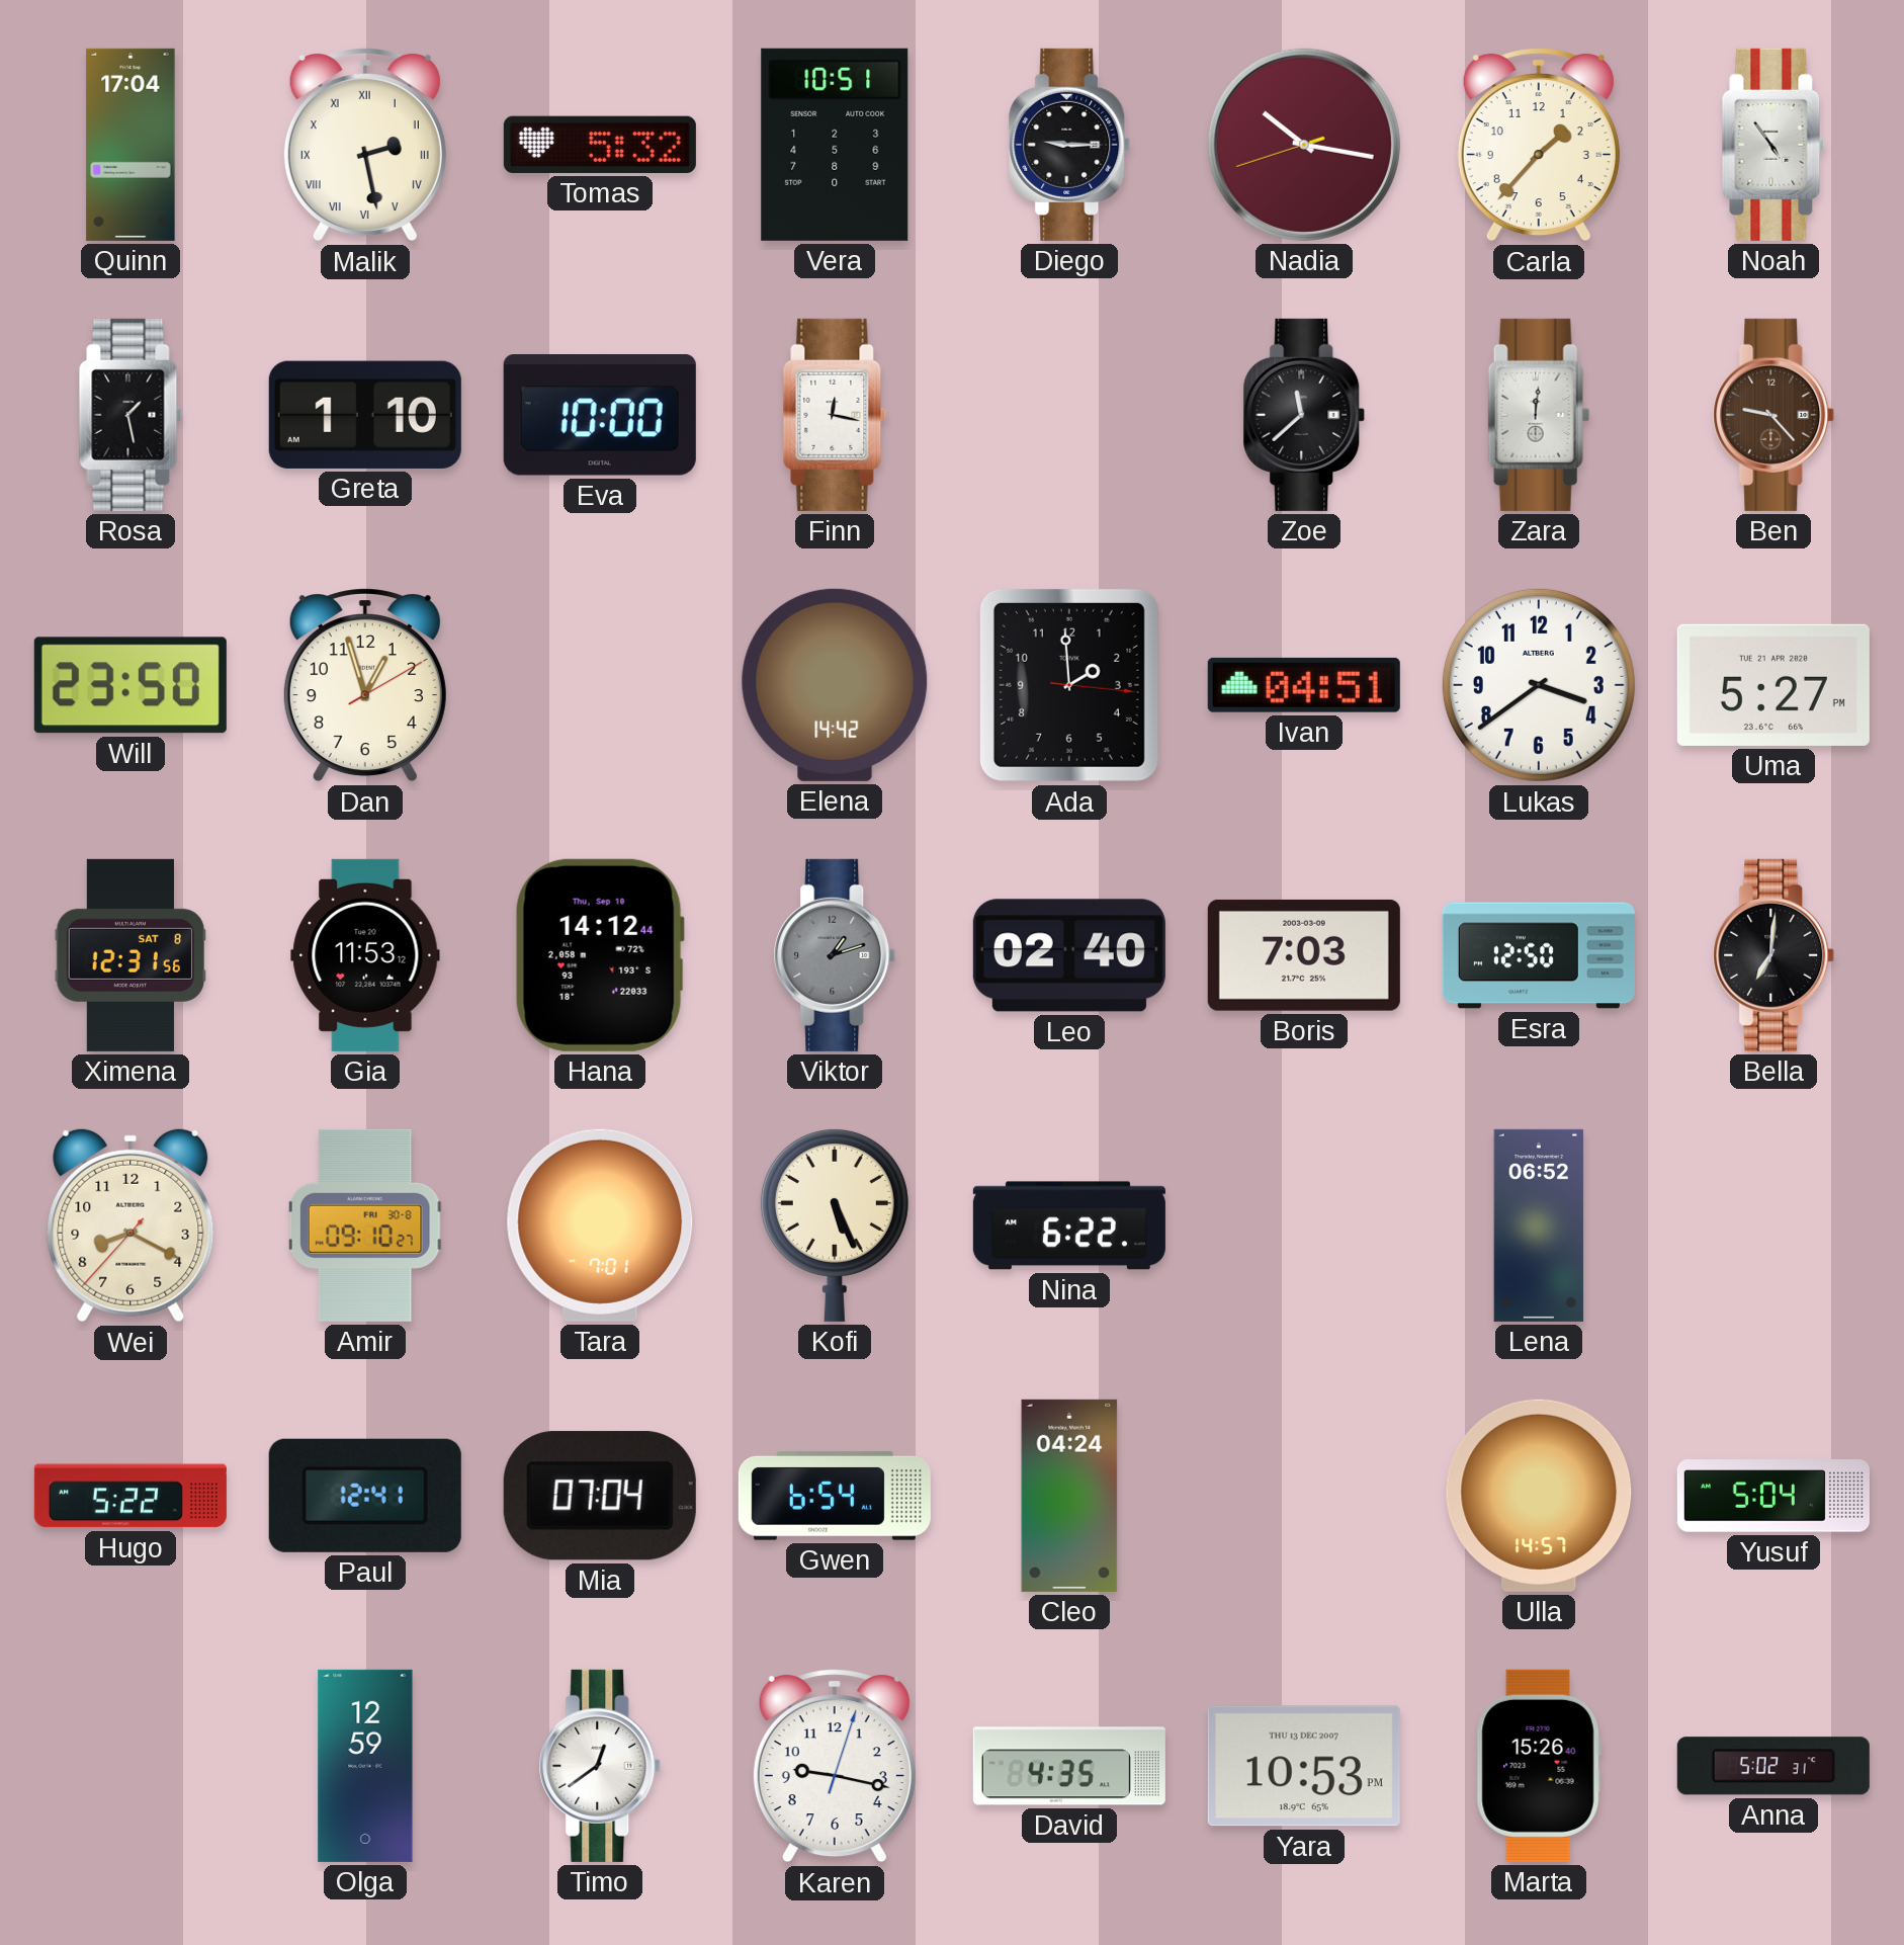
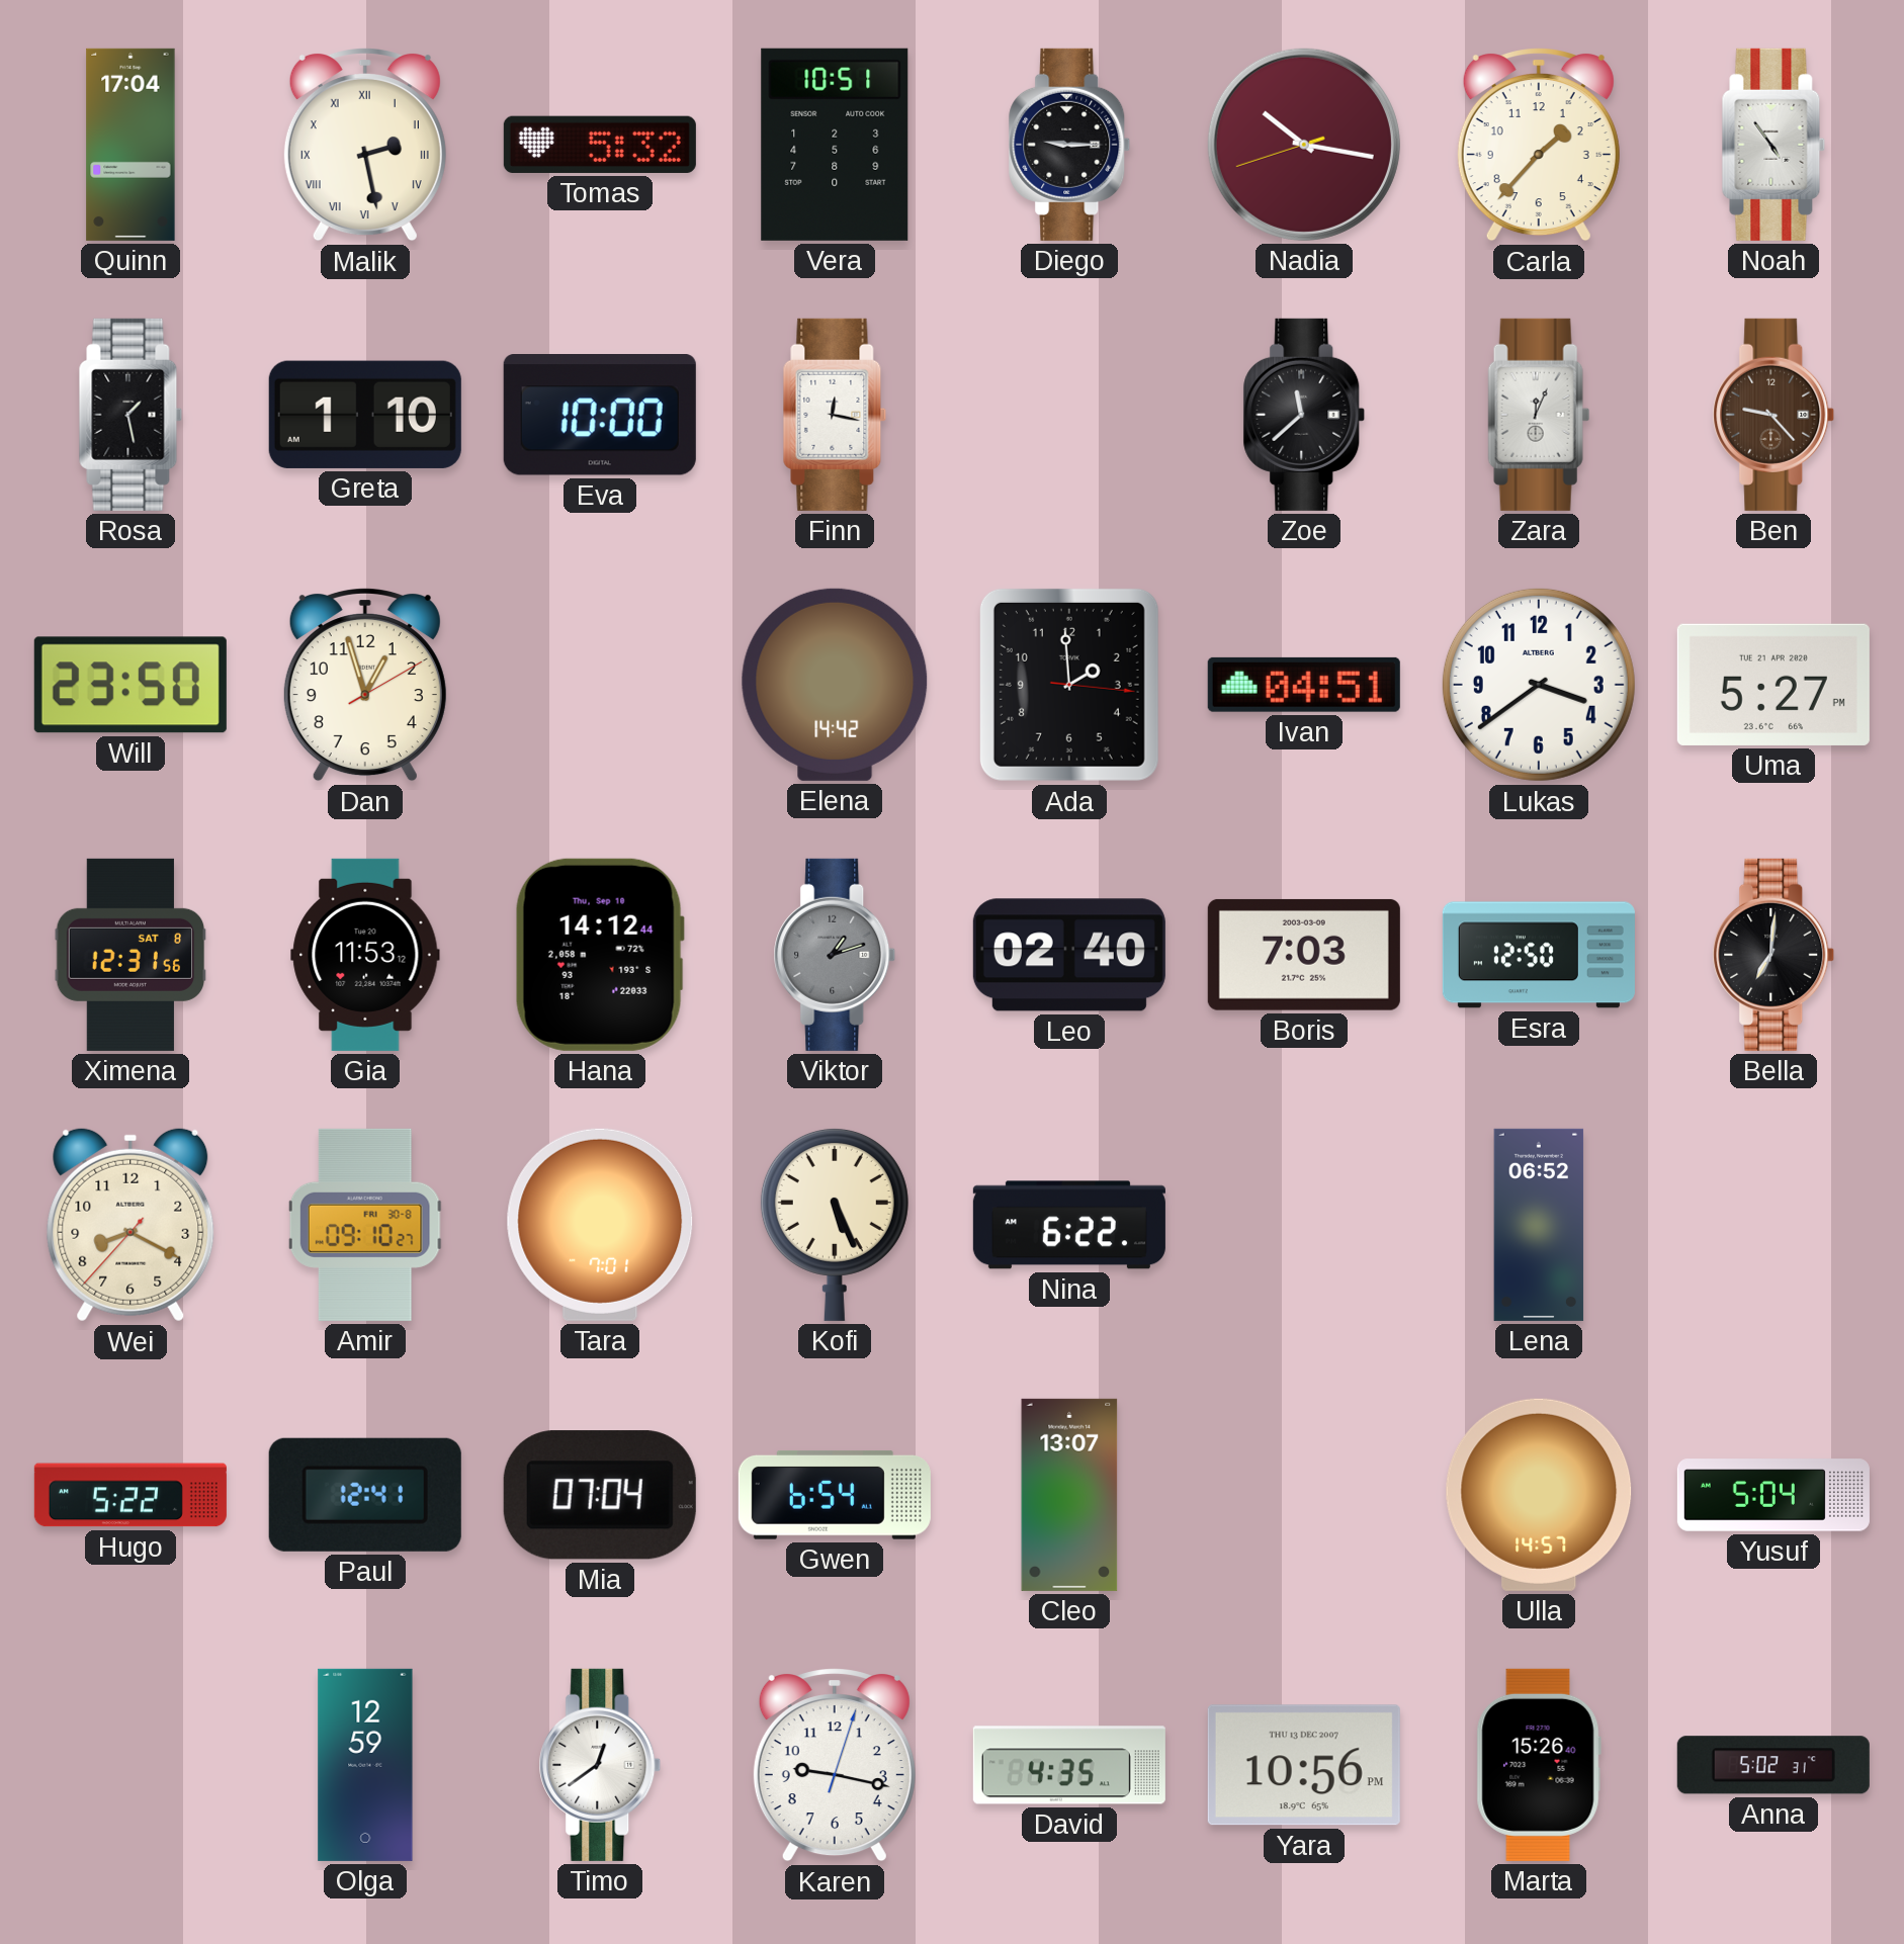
Zara: 12:01 -> 12:04 (1539, 415)
Cleo: 04:24 -> 13:07 (1069, 1495)
Yara: 10:53 -> 10:56 (1304, 1765)
